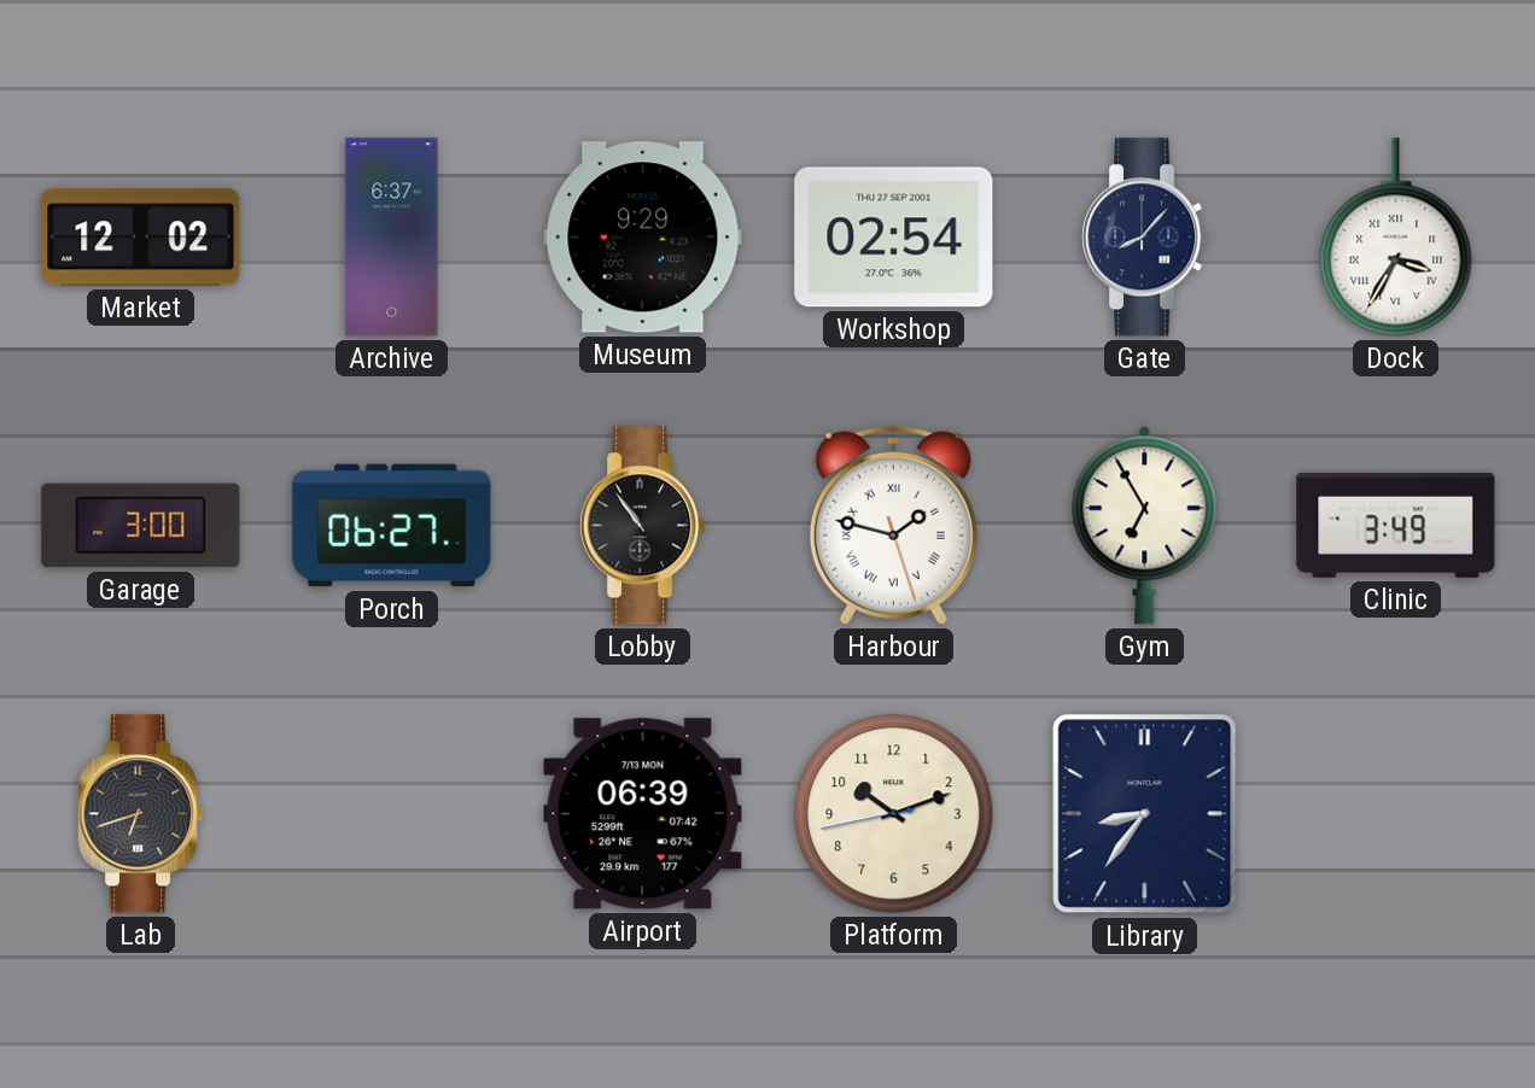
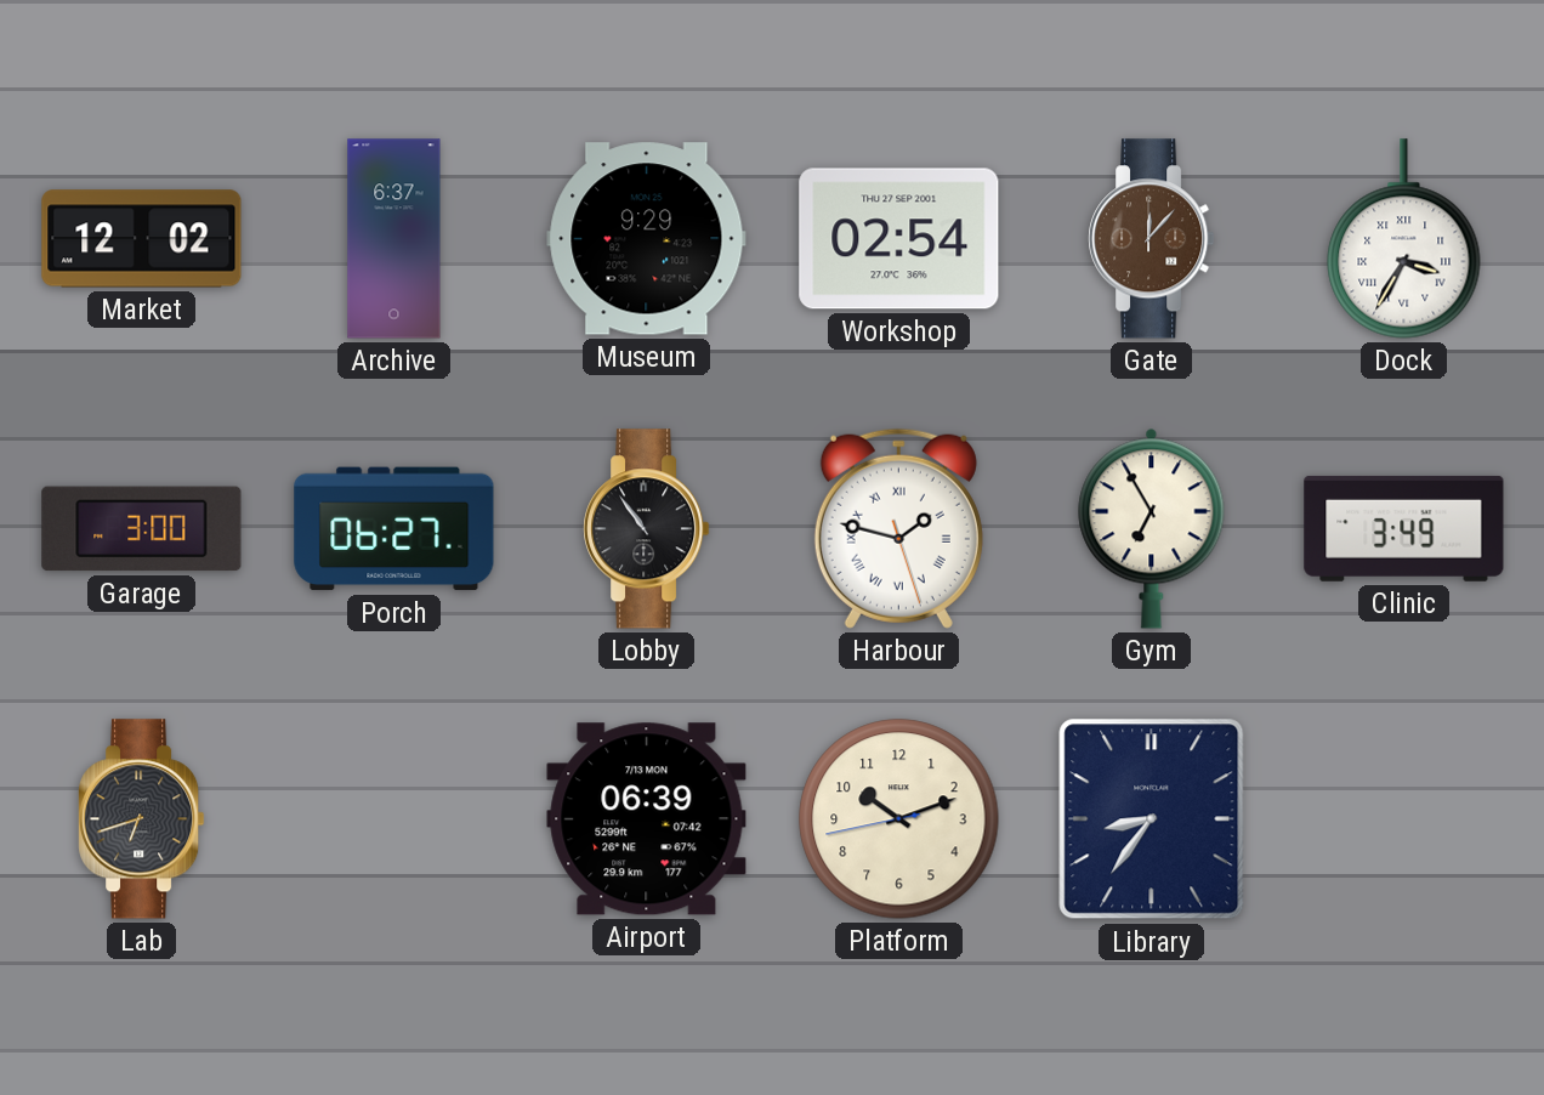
Gate: 8:07 -> 12:07 (1152, 239)
Gate dial: navy -> brown (1152, 239)
